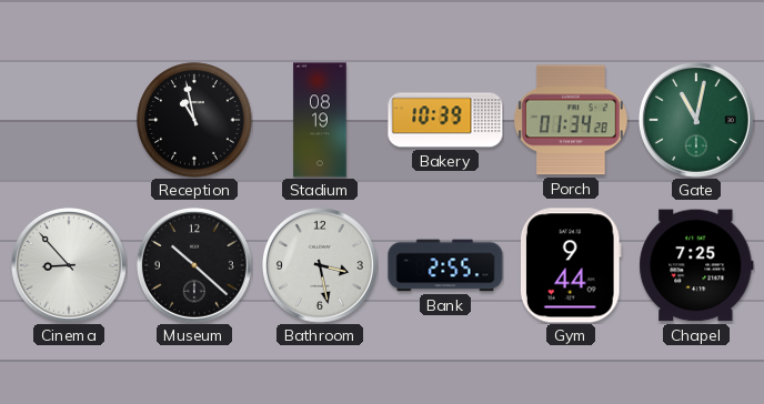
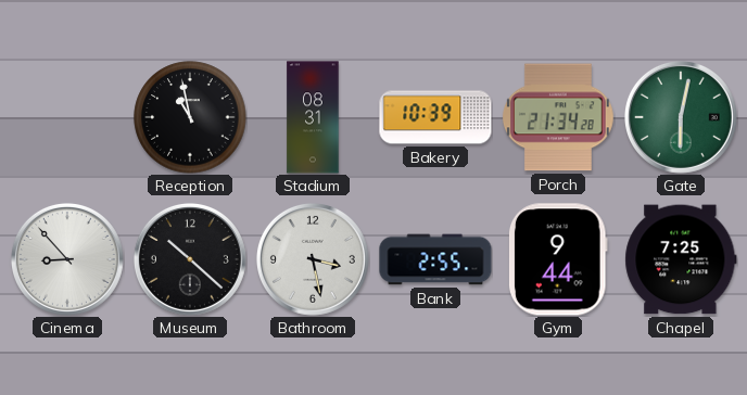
Stadium: 08:19 -> 08:31 (313, 117)
Porch: 01:34 -> 21:34 (558, 117)
Gate: 11:02 -> 6:02 (681, 117)
